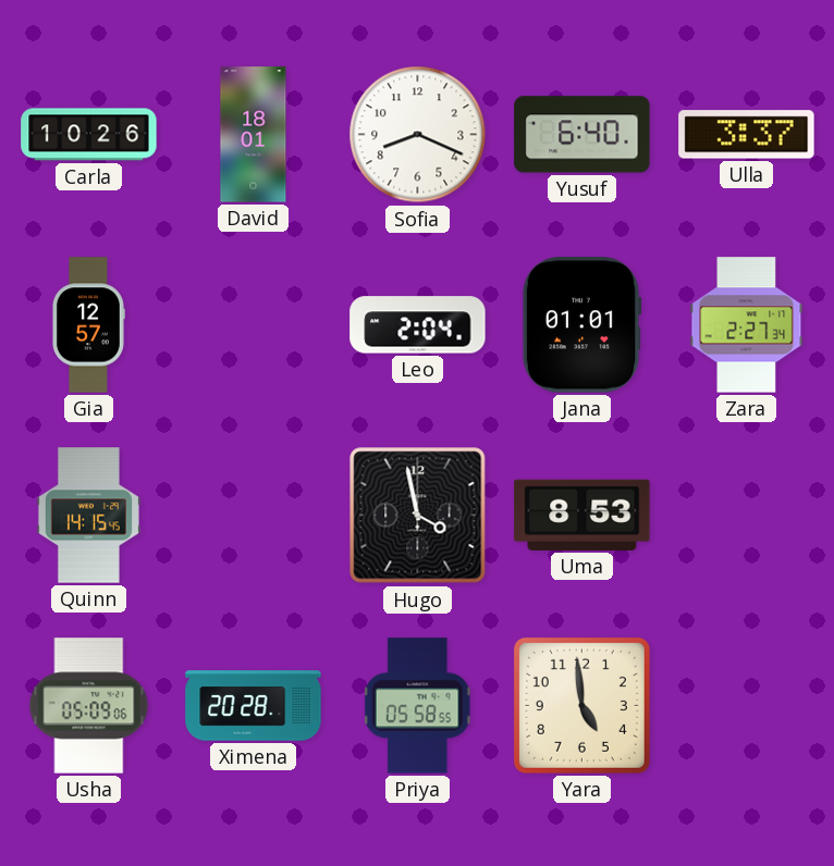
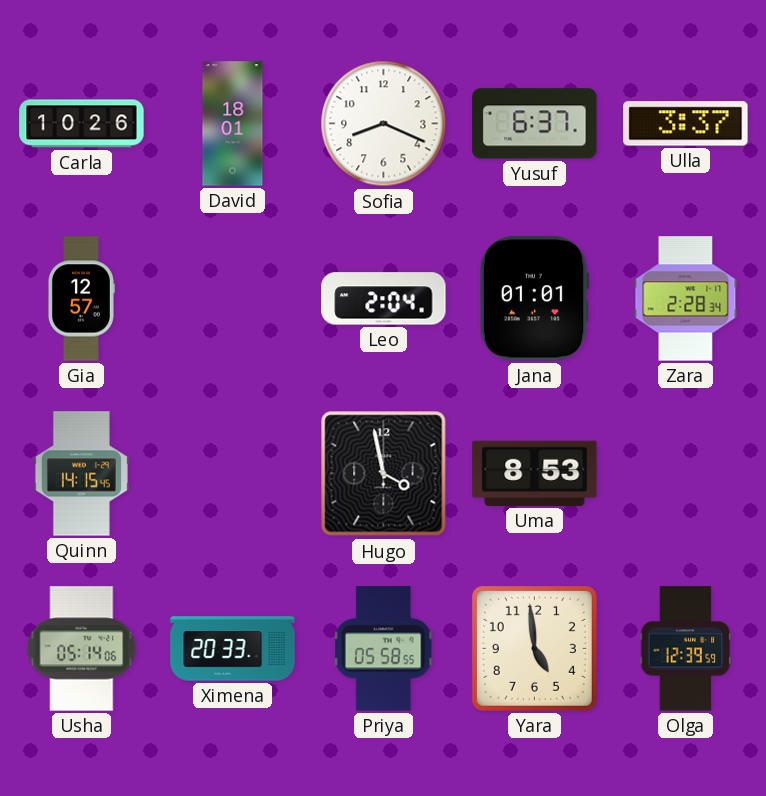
Yusuf: 6:40 -> 6:37 (535, 124)
Zara: 2:27 -> 2:28 (686, 299)
Usha: 05:09 -> 05:14 (82, 649)
Ximena: 20:28 -> 20:33 (233, 649)
Olga: none -> 12:39 (686, 649)
